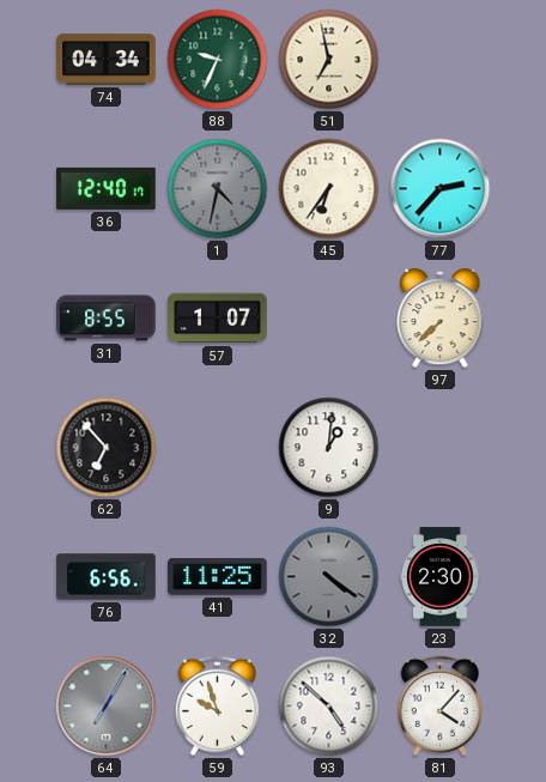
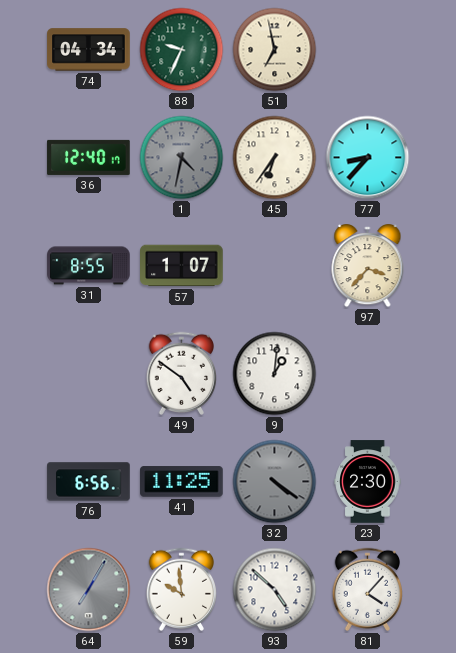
77: 2:37 -> 8:37 (368, 158)
97: 7:38 -> 3:37 (368, 267)
62: 6:53 -> none (107, 448)
49: none -> 4:51 (181, 373)
59: 9:57 -> 9:59 (181, 589)
